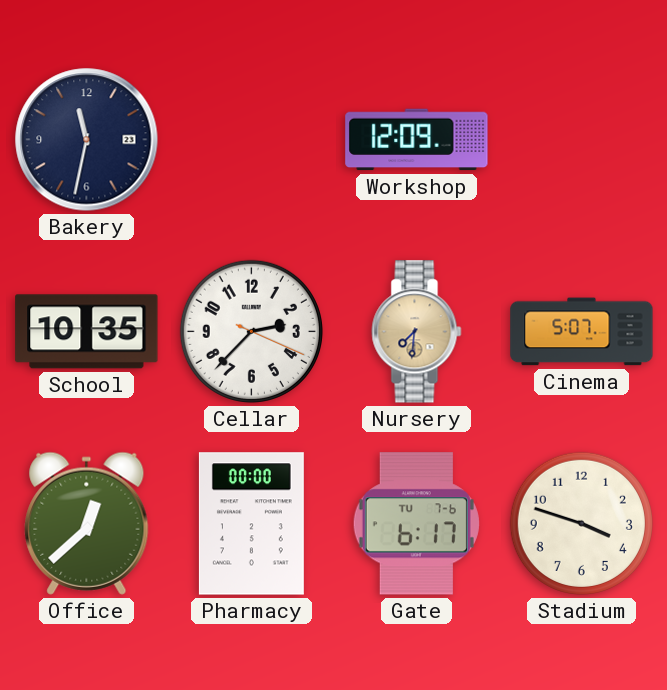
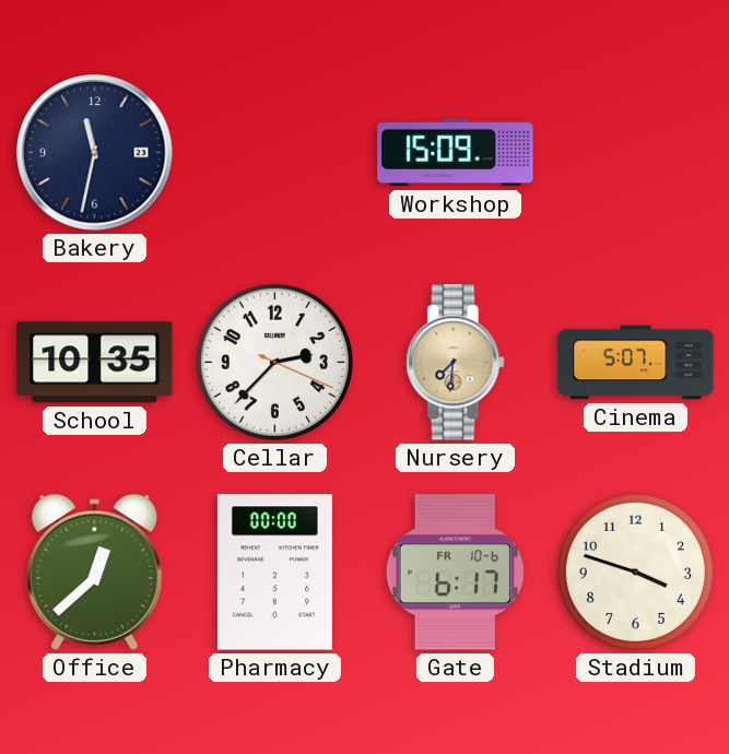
Workshop: 12:09 -> 15:09 (456, 153)
Gate date: TU 7-6 -> FR 10-6 (455, 573)
